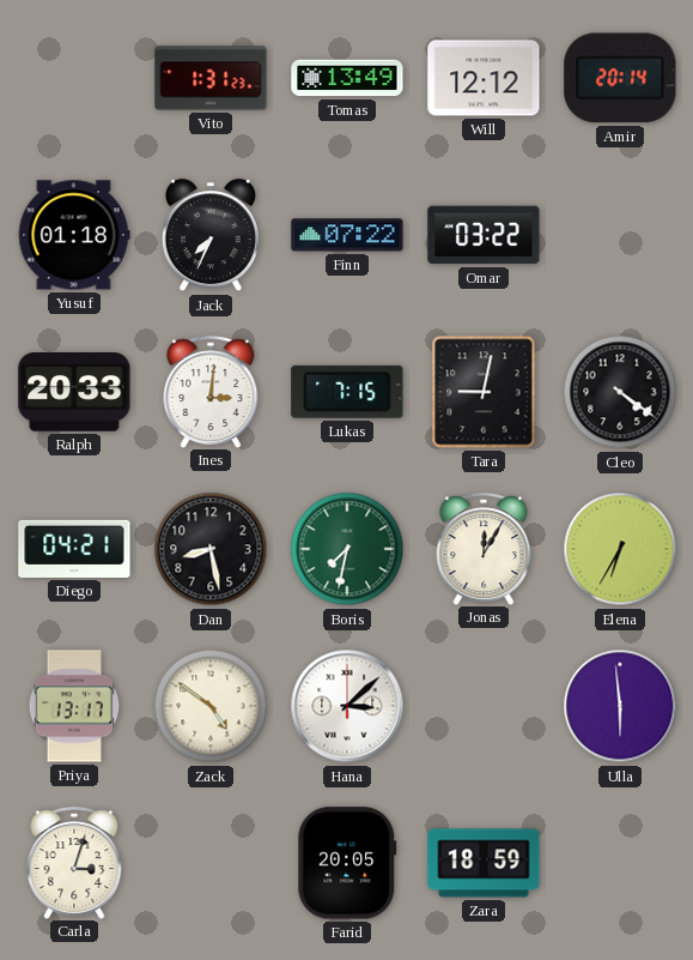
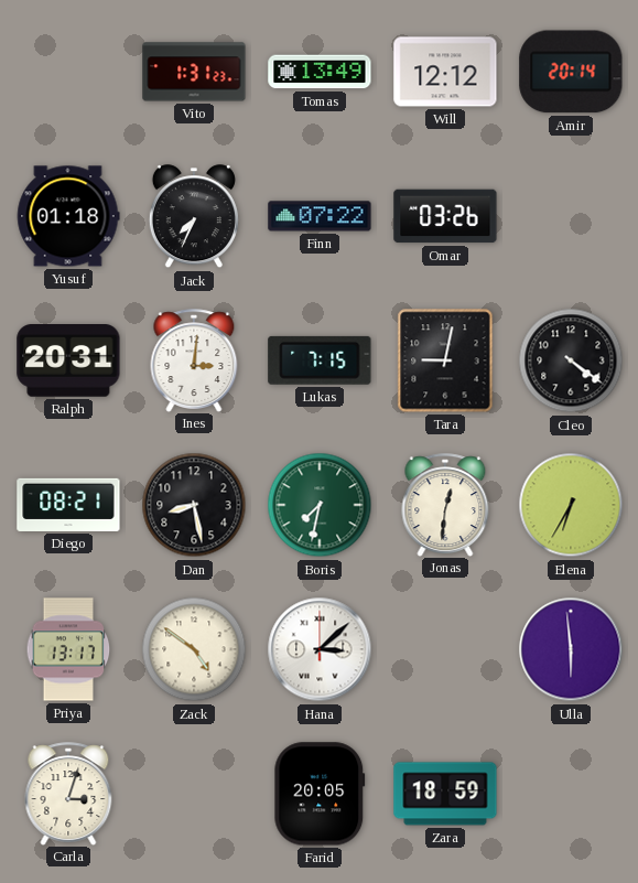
Omar: 03:22 -> 03:26 (445, 216)
Ralph: 20:33 -> 20:31 (68, 360)
Diego: 04:21 -> 08:21 (68, 505)
Jonas: 12:05 -> 12:31 (445, 505)
